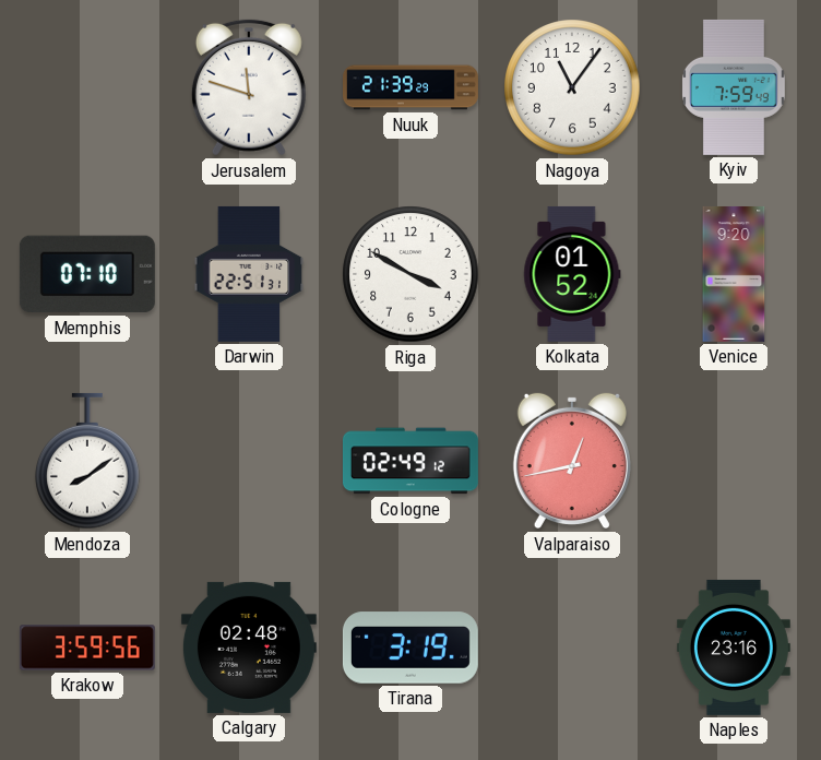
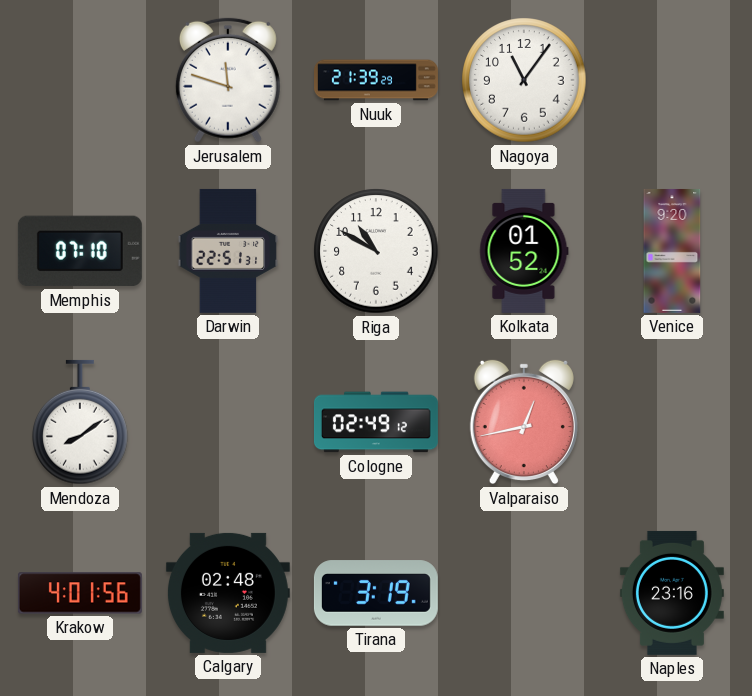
Kyiv: 7:59 -> none (734, 87)
Riga: 3:50 -> 10:50 (376, 251)
Krakow: 3:59 -> 4:01 (80, 593)
